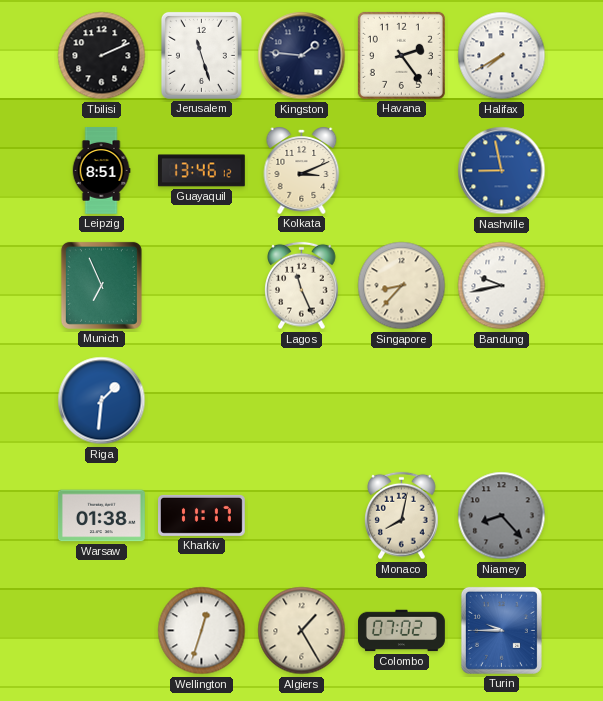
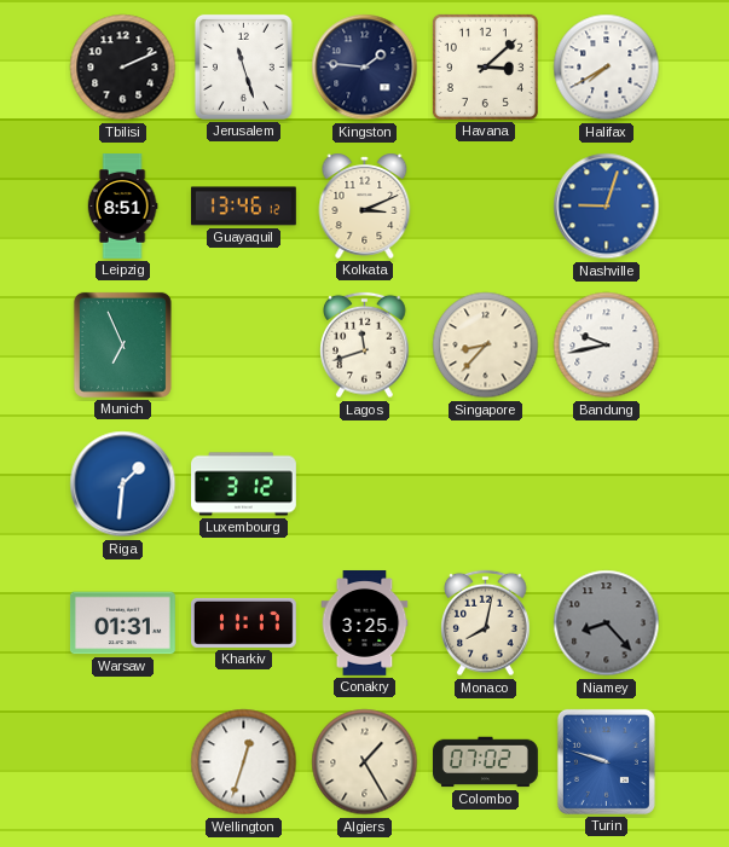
Havana: 2:24 -> 3:08 (485, 66)
Nashville: 8:58 -> 9:03 (607, 207)
Lagos: 11:26 -> 11:42 (365, 346)
Luxembourg: none -> 3:12 (244, 485)
Warsaw: 01:38 -> 01:31 (123, 623)
Conakry: none -> 3:25 (365, 623)
Turin: 9:45 -> 9:48 (606, 761)
